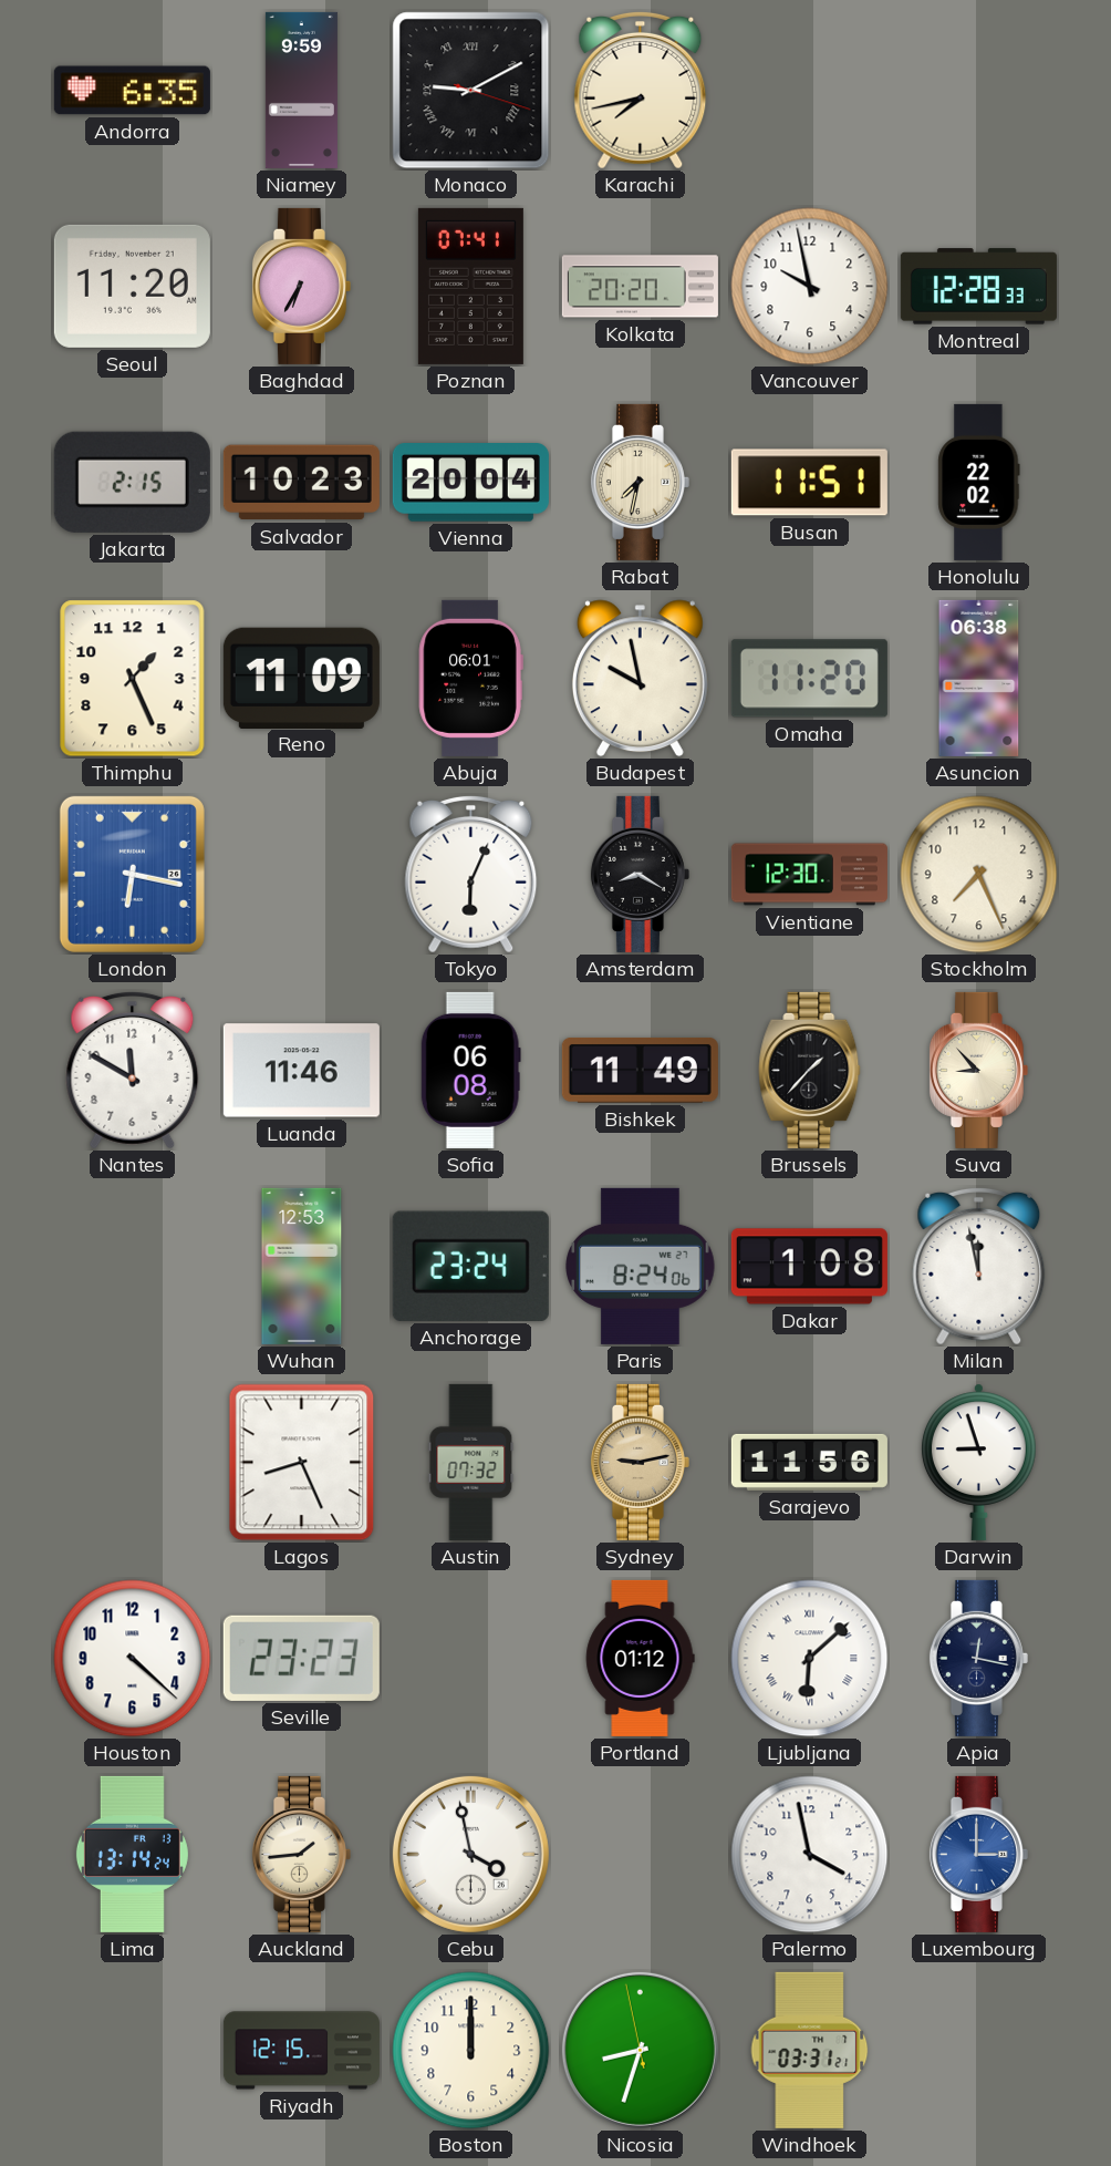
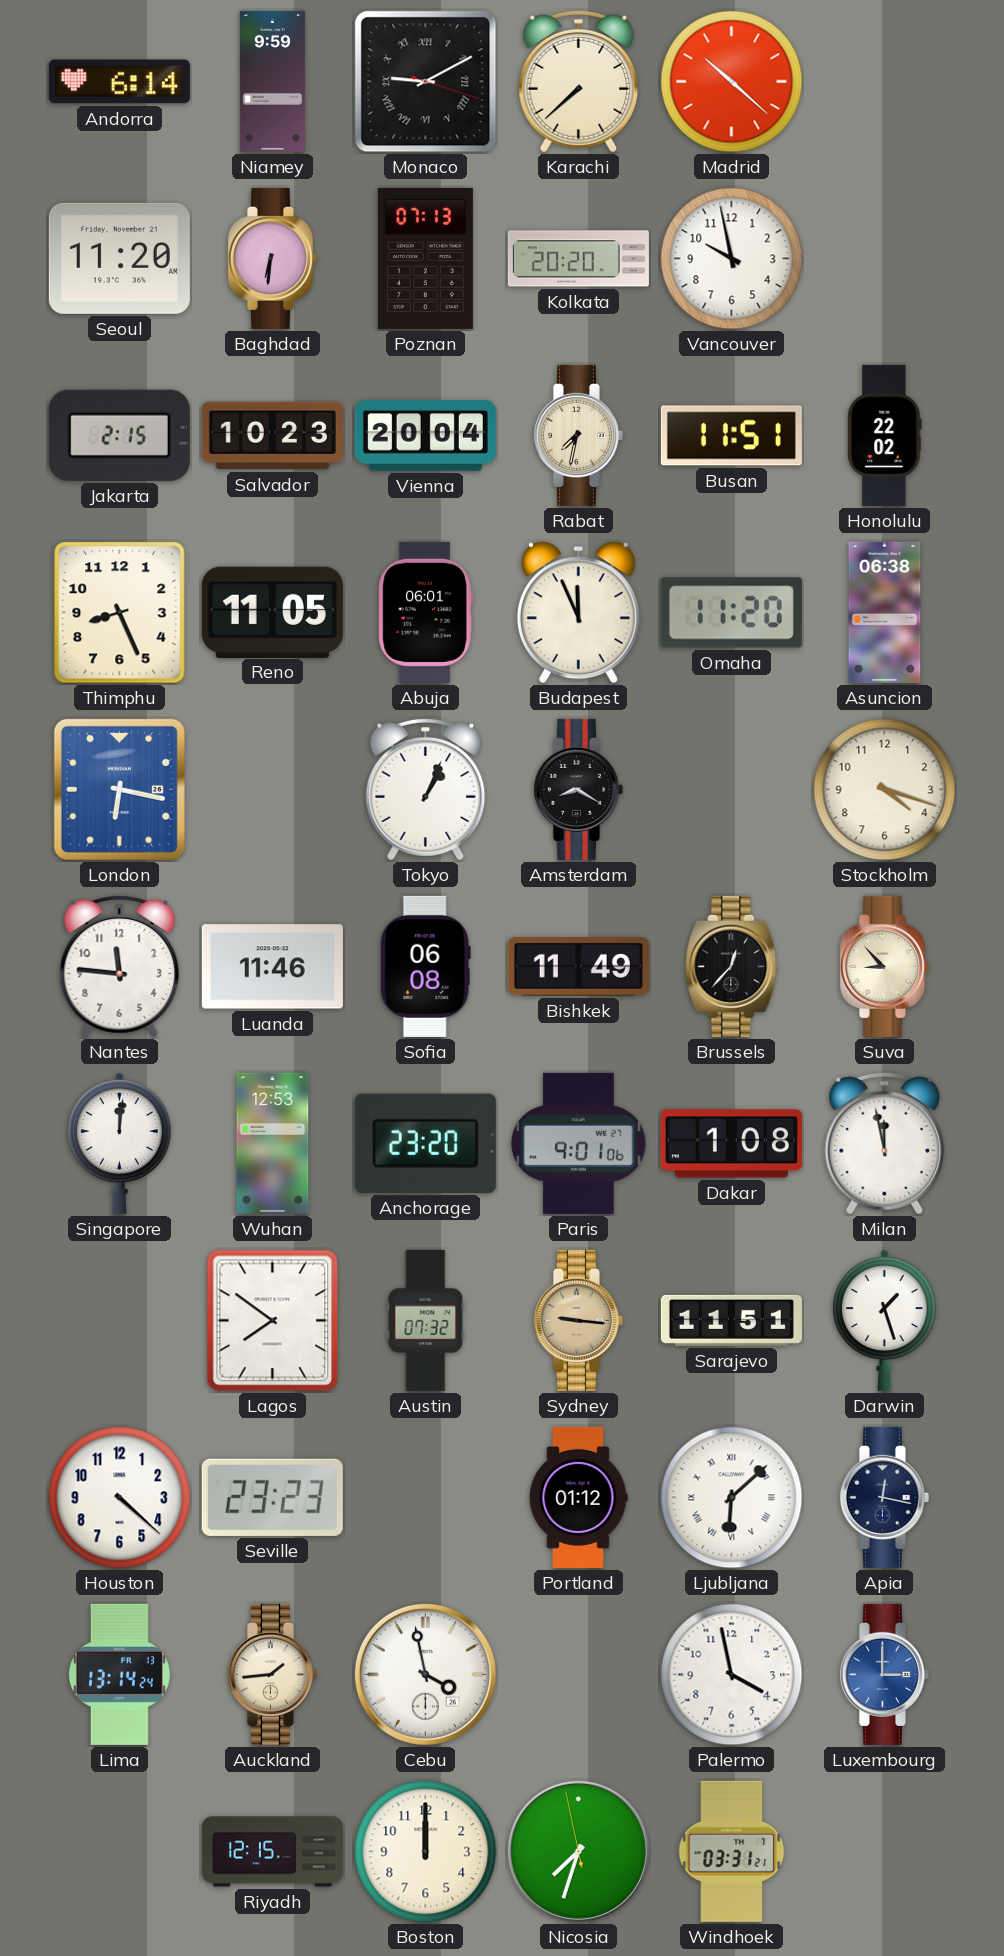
Andorra: 6:35 -> 6:14 (119, 82)
Karachi: 7:43 -> 7:38 (579, 81)
Madrid: none -> 10:22 (732, 82)
Baghdad: 6:35 -> 6:31 (272, 258)
Poznan: 07:41 -> 07:13 (425, 258)
Montreal: 12:28 -> none (978, 287)
Thimphu: 1:26 -> 8:26 (120, 613)
Reno: 11:09 -> 11:05 (272, 612)
Budapest: 9:58 -> 11:56 (578, 613)
Tokyo: 6:04 -> 1:04 (426, 789)
Vientiane: 12:30 -> none (809, 875)
Stockholm: 7:26 -> 4:18 (885, 790)
Nantes: 11:50 -> 11:46 (120, 966)
Brussels: 1:37 -> 12:37 (732, 966)
Singapore: none -> 12:01 (119, 1143)
Anchorage: 23:24 -> 23:20 (425, 1143)
Paris: 8:24 -> 9:01 (579, 1143)
Lagos: 8:26 -> 7:51 (273, 1321)
Sydney: 9:13 -> 9:16 (578, 1320)
Sarajevo: 11:56 -> 11:51 (731, 1320)
Darwin: 8:57 -> 1:27 (884, 1320)
Nicosia: 8:32 -> 7:32 (578, 1851)
